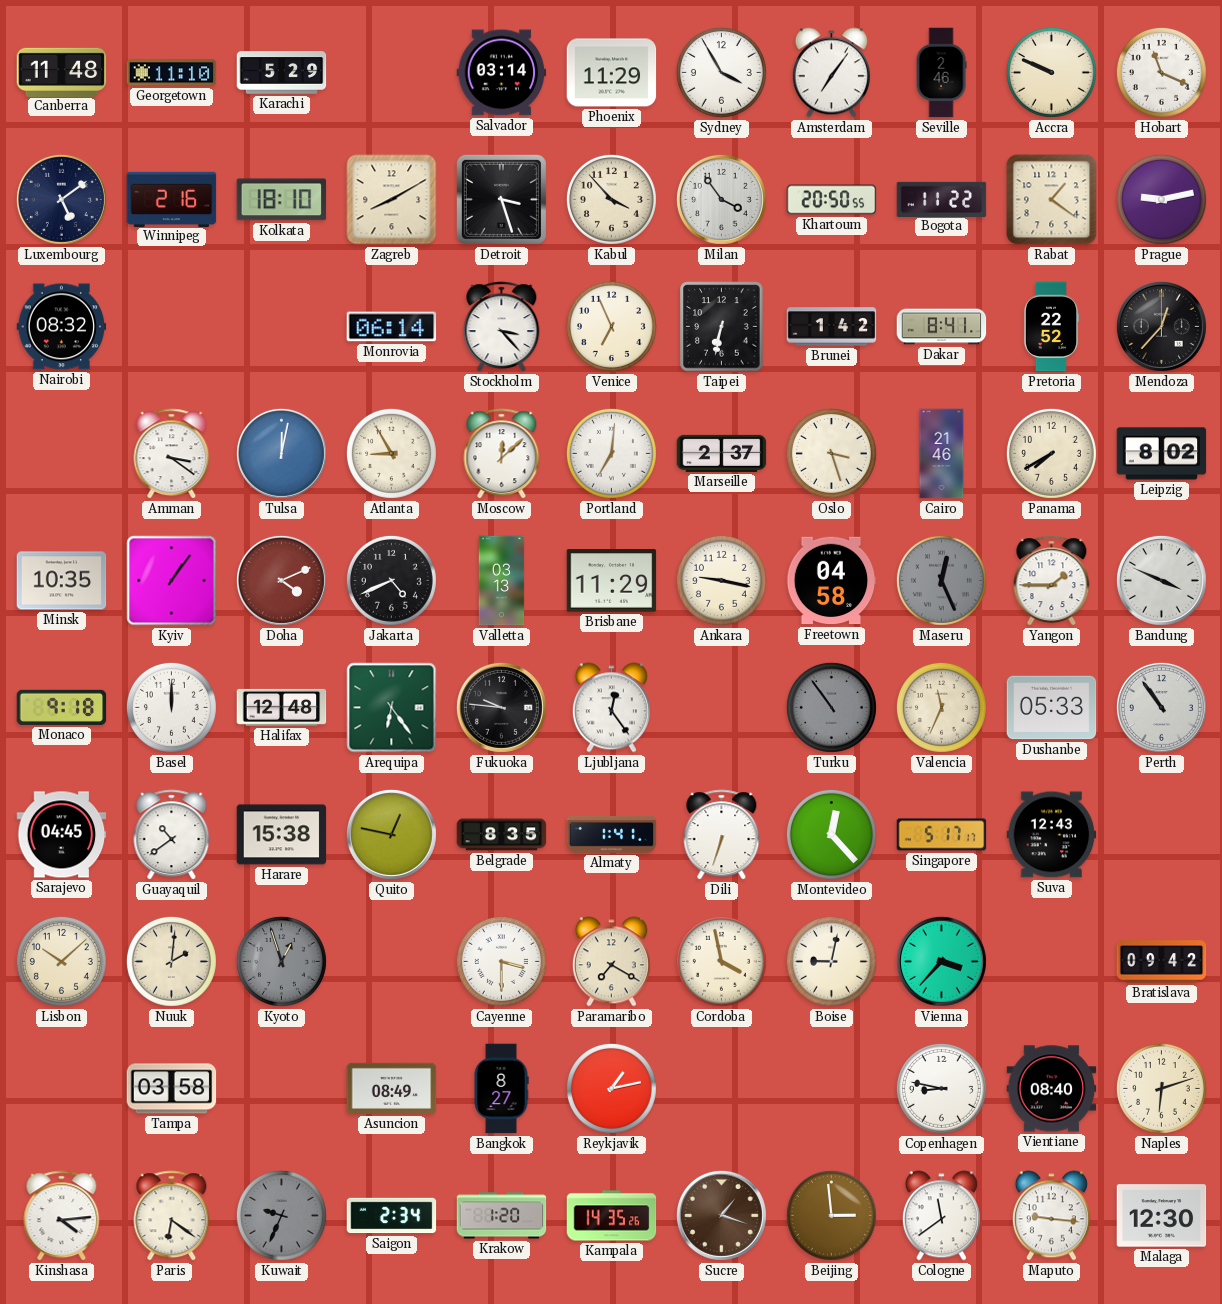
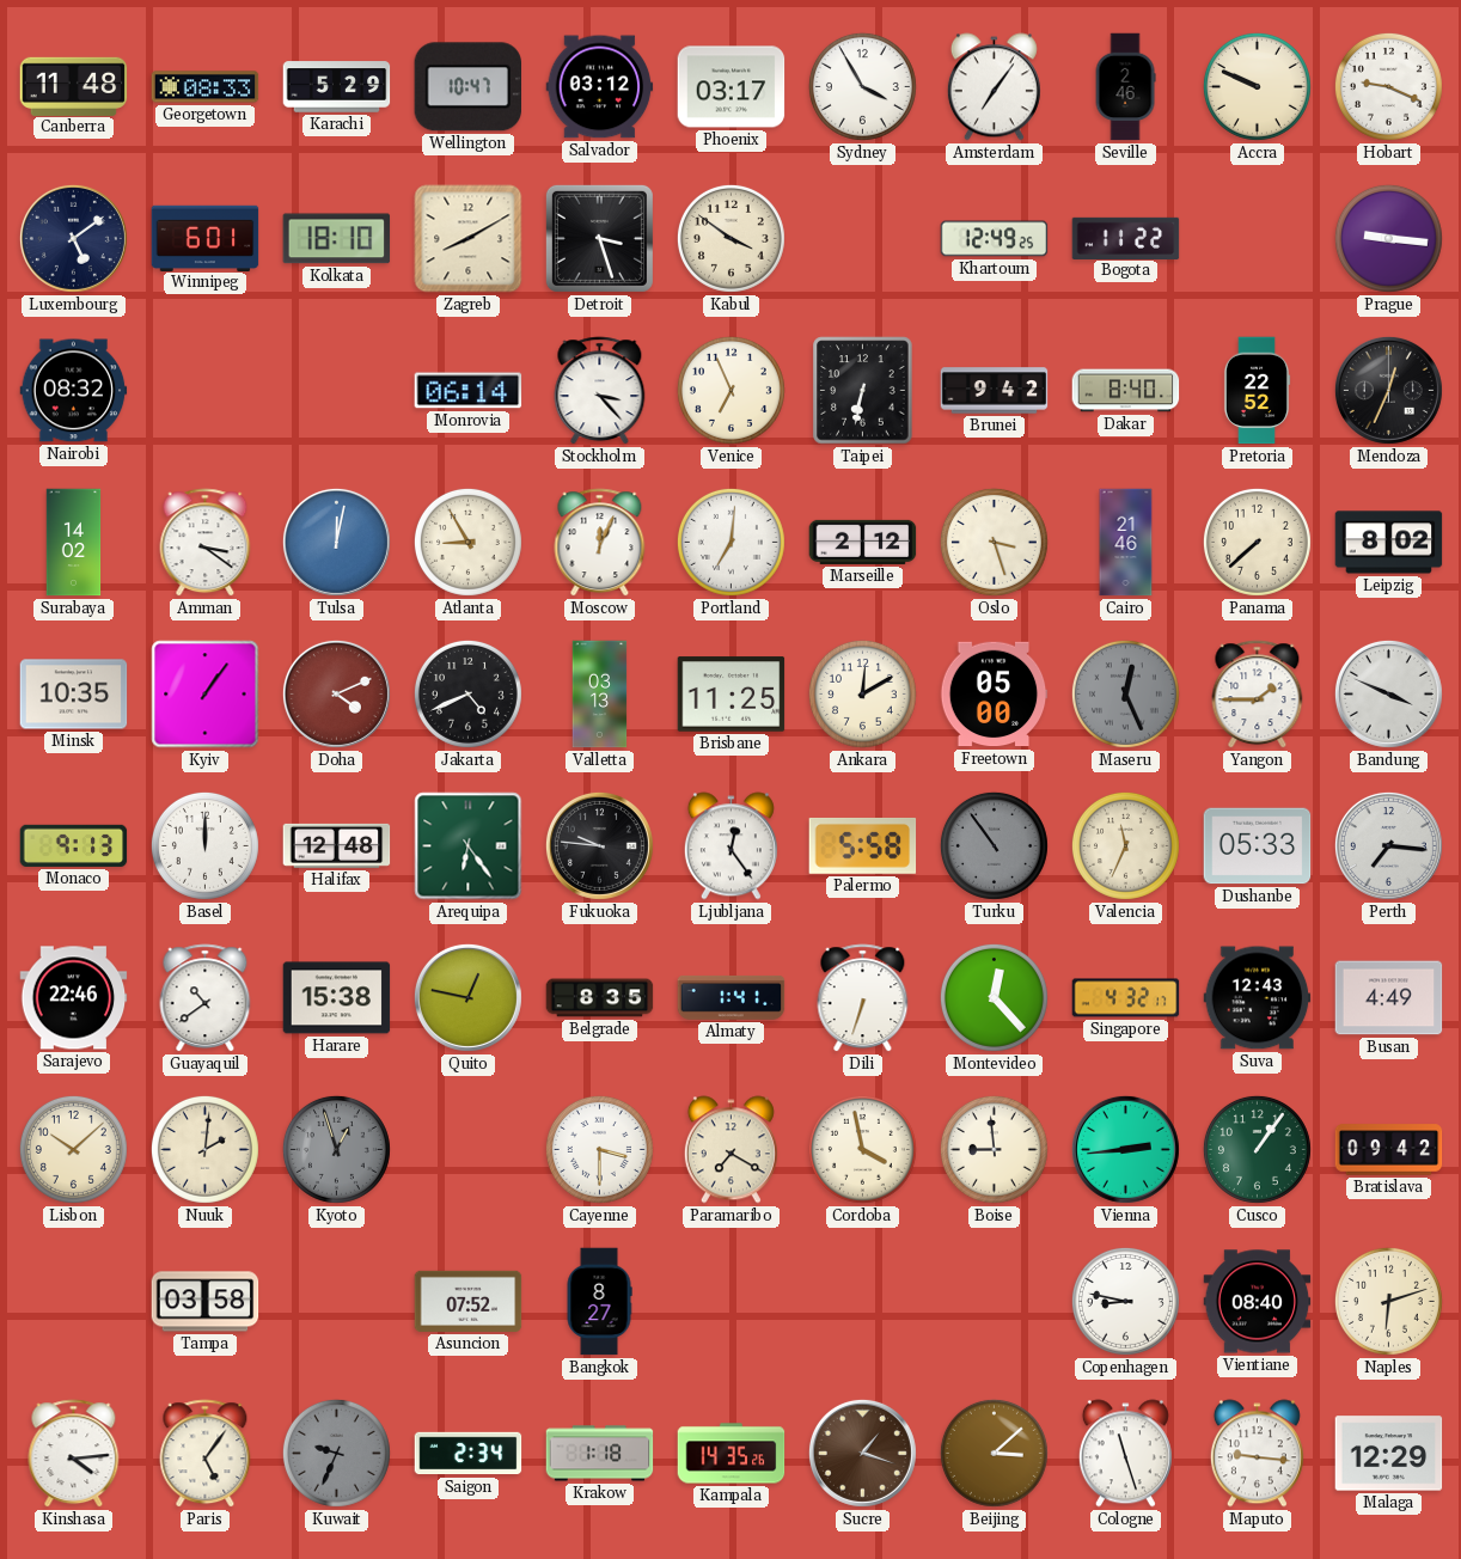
Georgetown: 11:10 -> 08:33 (206, 87)
Wellington: none -> 10:47 (467, 87)
Salvador: 03:14 -> 03:12 (600, 87)
Phoenix: 11:29 -> 03:17 (732, 87)
Hobart: 11:19 -> 9:19 (1388, 86)
Winnipeg: 2:16 -> 6:01 (206, 238)
Kabul: 3:53 -> 3:51 (730, 238)
Milan: 3:54 -> none (721, 199)
Khartoum: 20:50 -> 12:49 (995, 239)
Rabat: 1:21 -> none (1052, 200)
Prague: 9:13 -> 9:16 (1388, 238)
Brunei: 1:42 -> 9:42 (995, 391)
Dakar: 8:41 -> 8:40 (1126, 391)
Mendoza: 12:37 -> 12:34 (1388, 390)
Surabaya: none -> 14:02 (74, 543)
Moscow: 12:08 -> 12:04 (600, 543)
Marseille: 2:37 -> 2:12 (863, 542)
Panama: 7:40 -> 7:38 (1257, 542)
Brisbane: 11:29 -> 11:25 (732, 695)
Ankara: 9:17 -> 12:10 (862, 693)
Freetown: 04:58 -> 05:00 (994, 695)
Monaco: 9:18 -> 9:13 (74, 845)
Palermo: none -> 5:58 (863, 845)
Perth: 10:54 -> 7:16 (1388, 845)
Sarajevo: 04:45 -> 22:46 (74, 998)
Singapore: 5:17 -> 4:32 (1126, 998)
Busan: none -> 4:49 (1389, 998)
Boise: 9:02 -> 8:59 (994, 1149)
Vienna: 3:37 -> 2:44 (1125, 1149)
Cusco: none -> 1:06 (1257, 1149)
Asuncion: 08:49 -> 07:52 (469, 1301)
Reykjavik: 1:13 -> none (611, 1088)
Paris: 6:21 -> 5:06 (206, 1454)
Krakow: 1:20 -> 1:18 (600, 1454)
Beijing: 2:59 -> 3:08 (994, 1453)
Cologne: 11:39 -> 11:27 (1125, 1454)
Malaga: 12:30 -> 12:29 (1389, 1454)
